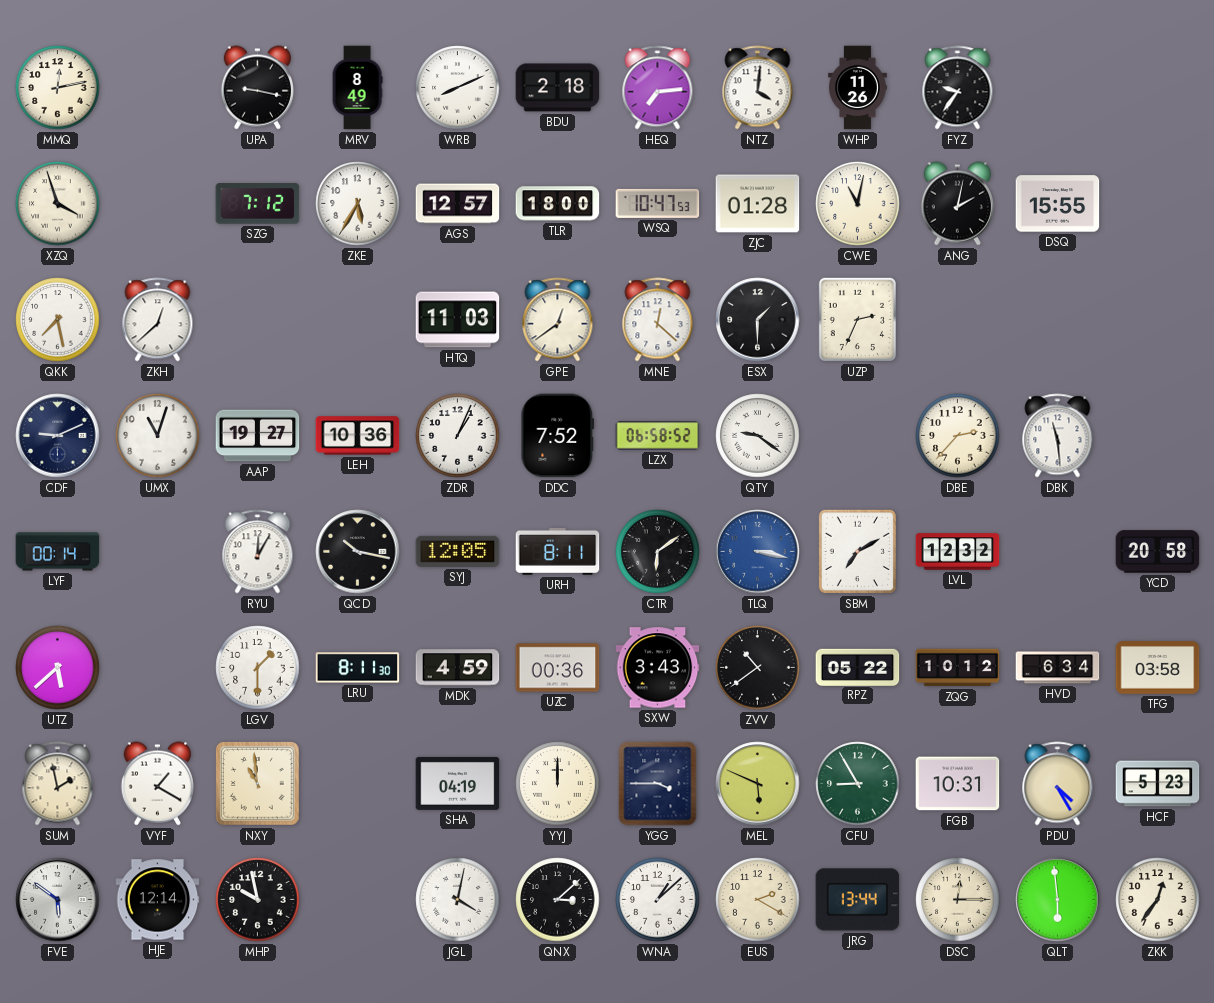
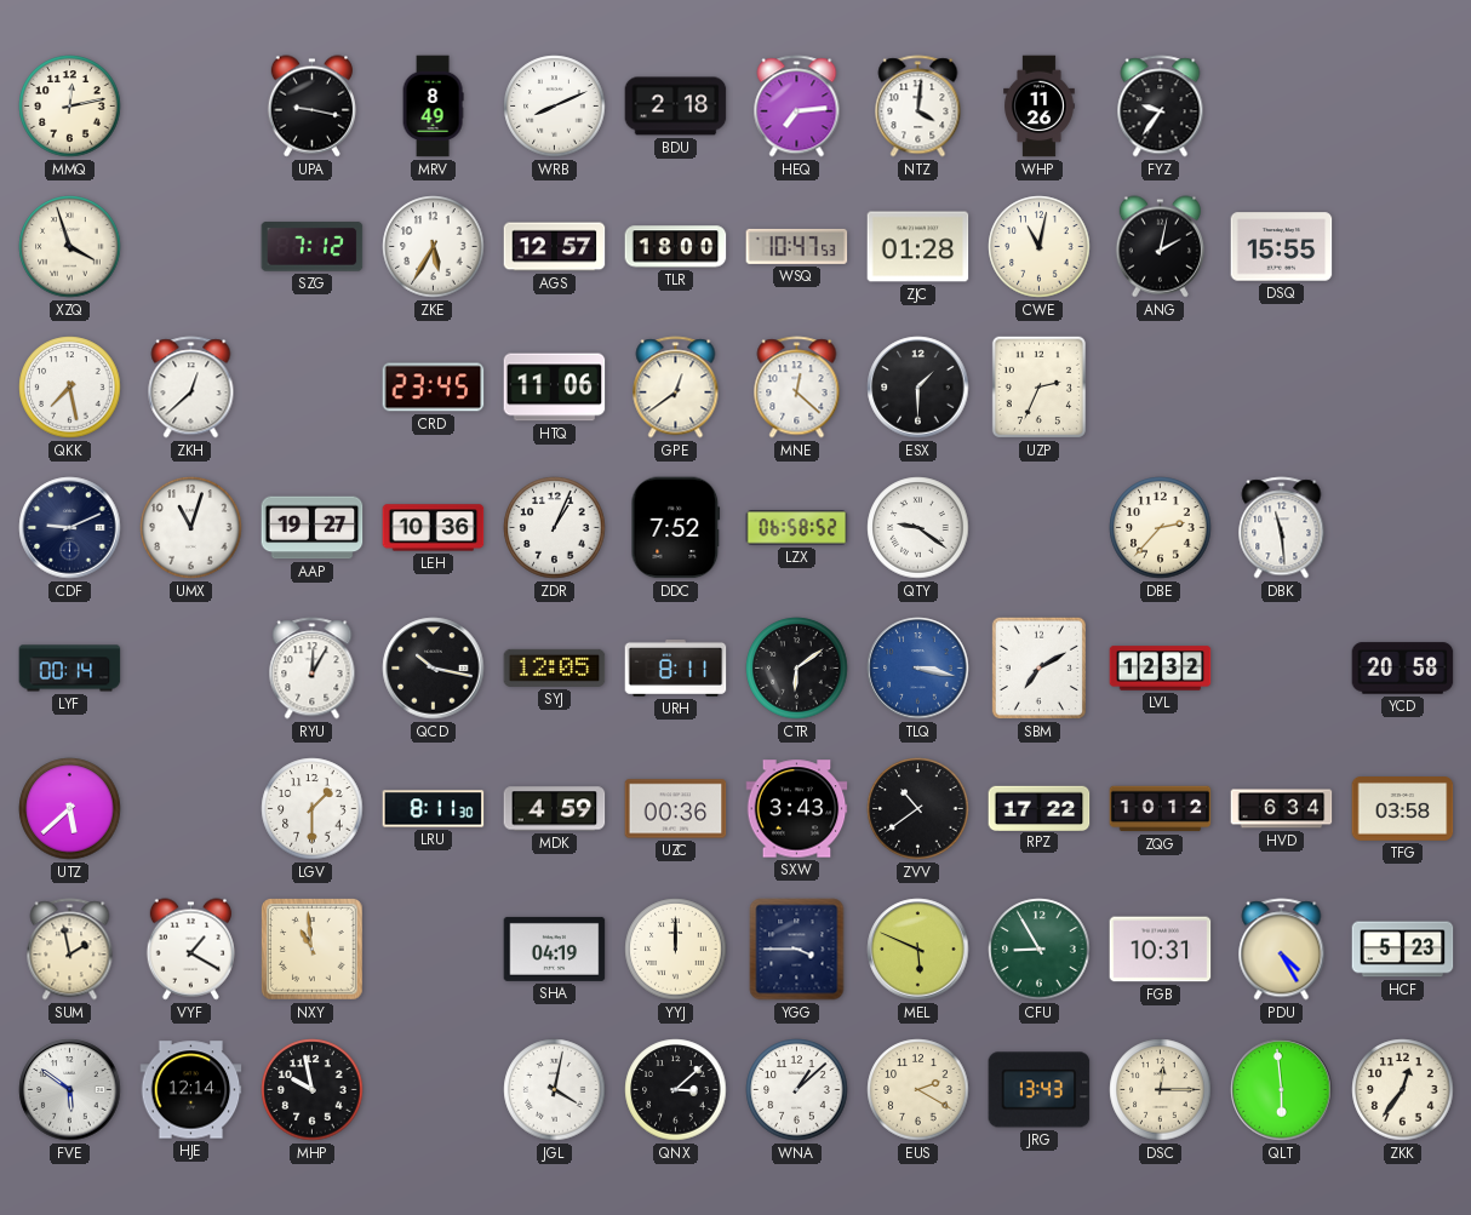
CRD: none -> 23:45 (434, 388)
HTQ: 11:03 -> 11:06 (555, 388)
RPZ: 05:22 -> 17:22 (1040, 808)
JRG: 13:44 -> 13:43 (1040, 1090)
